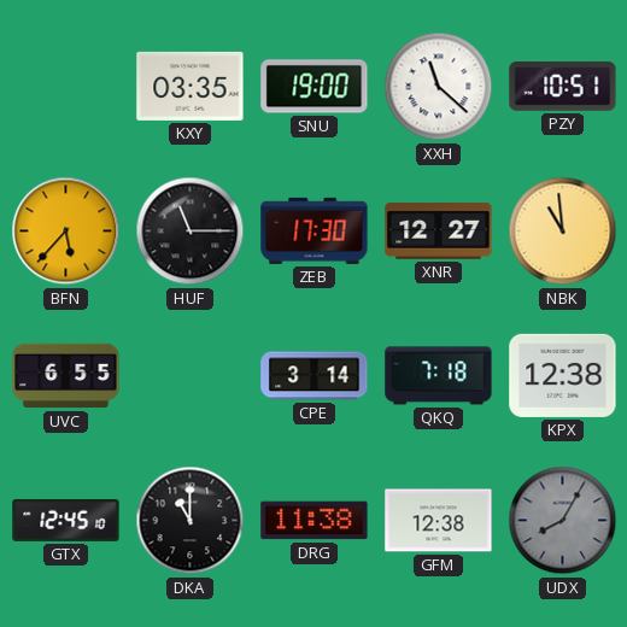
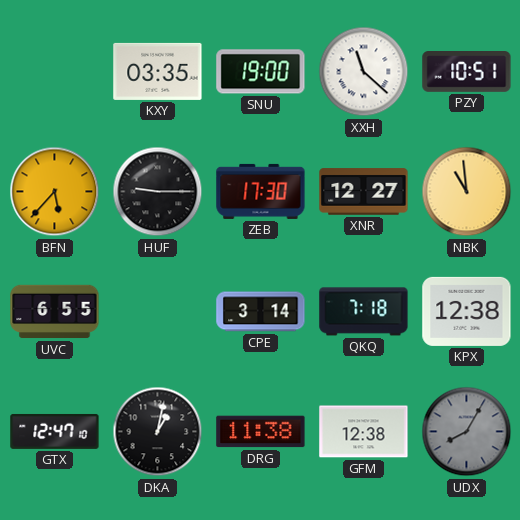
HUF: 11:15 -> 9:15 (158, 192)
GTX: 12:45 -> 12:47 (55, 431)
DKA: 11:00 -> 1:02 (158, 432)
